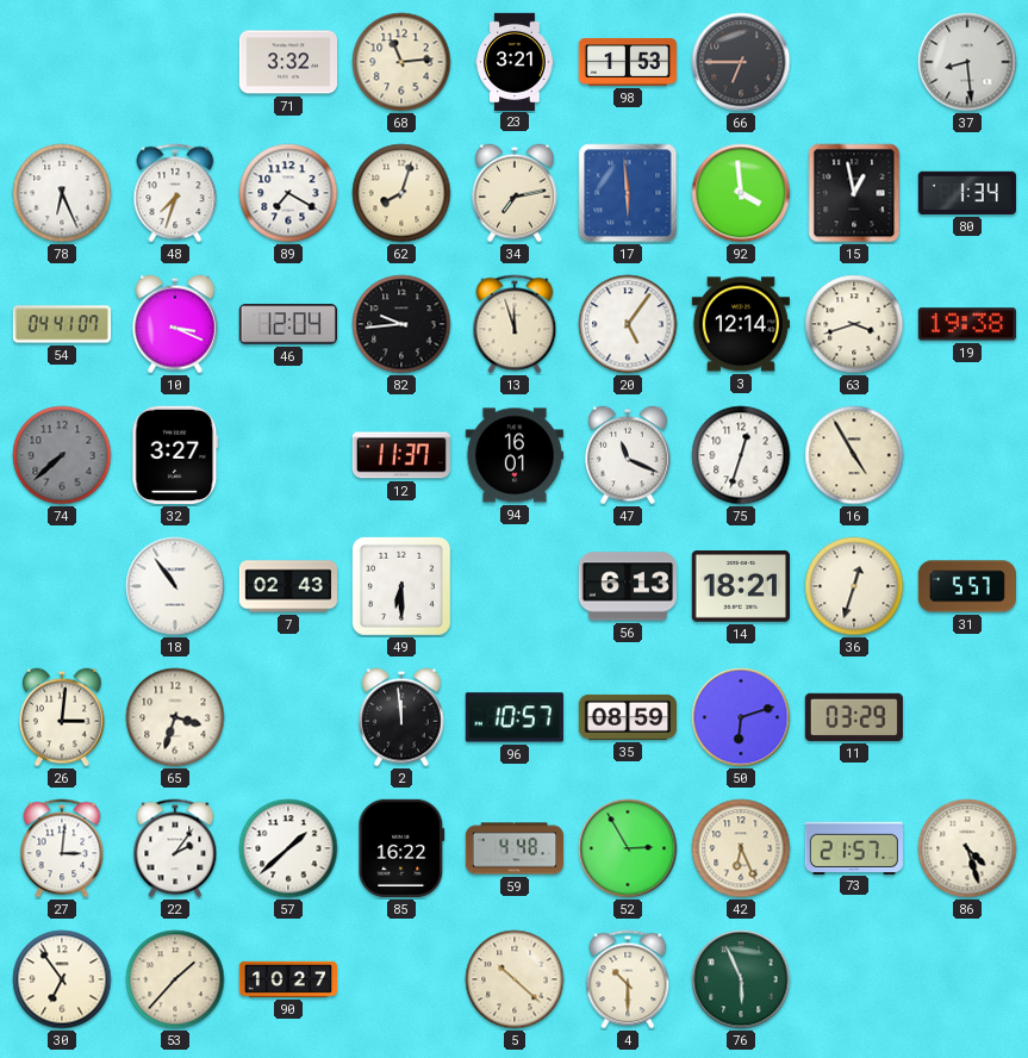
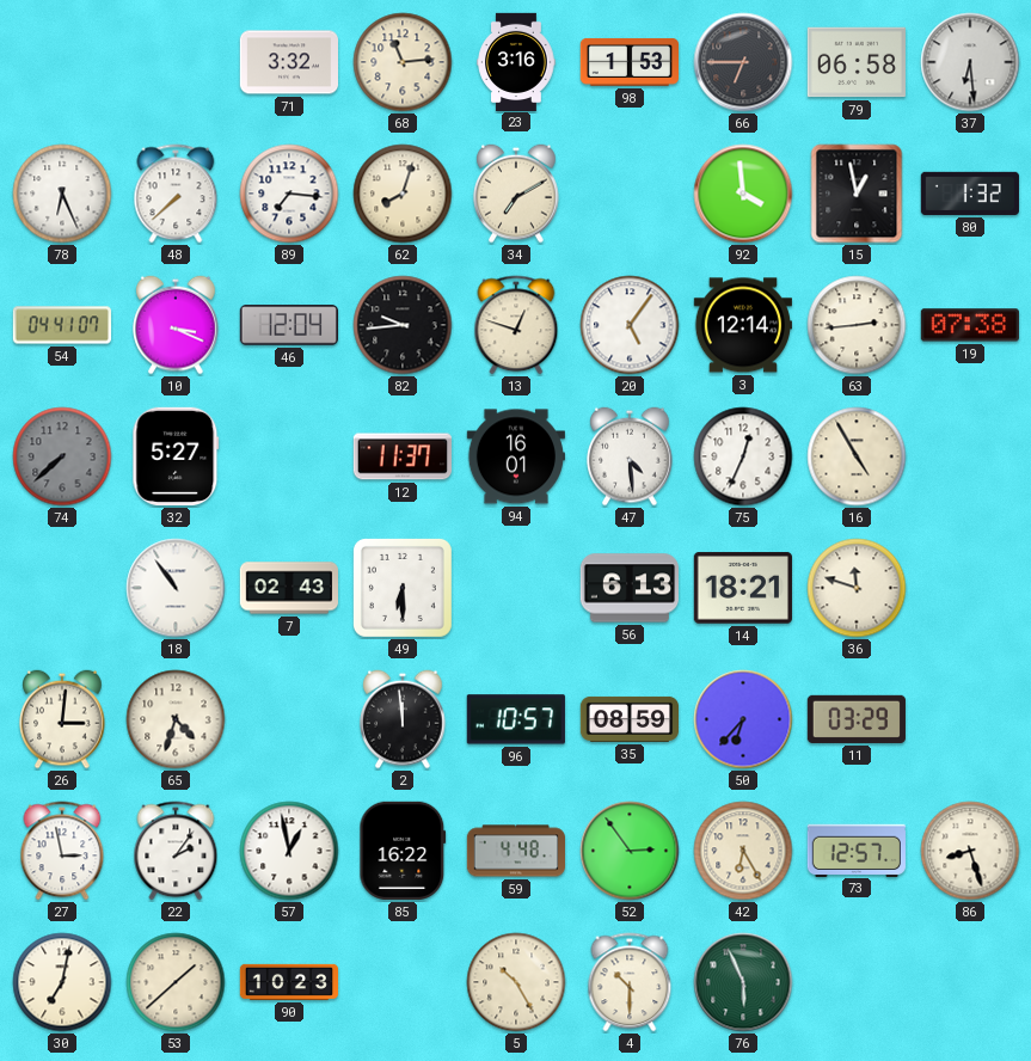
23: 3:21 -> 3:16 (516, 61)
79: none -> 06:58 (857, 62)
37: 8:29 -> 6:29 (970, 62)
48: 7:33 -> 7:38 (176, 194)
89: 7:20 -> 7:16 (289, 194)
34: 7:13 -> 7:10 (516, 194)
17: 5:59 -> none (628, 193)
80: 1:34 -> 1:32 (970, 194)
13: 11:57 -> 12:48 (516, 325)
63: 3:42 -> 2:44 (857, 325)
19: 19:38 -> 07:38 (970, 325)
32: 3:27 -> 5:27 (176, 456)
47: 11:19 -> 4:29 (630, 456)
75: 12:33 -> 12:34 (743, 456)
36: 12:33 -> 11:48 (857, 588)
31: 5:57 -> none (966, 586)
65: 3:33 -> 4:33 (176, 719)
50: 6:12 -> 6:37 (743, 719)
27: 3:01 -> 2:58 (62, 851)
57: 1:38 -> 12:58 (289, 851)
52: 2:55 -> 2:54 (630, 851)
42: 6:26 -> 6:25 (743, 851)
73: 21:57 -> 12:57 (857, 850)
86: 4:27 -> 8:27 (970, 851)
30: 6:54 -> 7:02 (62, 982)
53: 1:37 -> 1:38 (176, 982)
90: 10:27 -> 10:23 (288, 982)
5: 10:22 -> 10:25 (516, 982)
